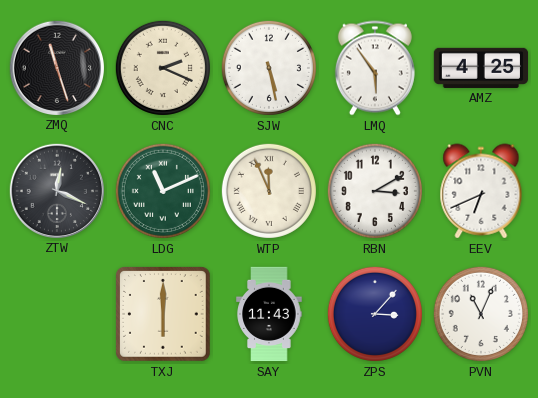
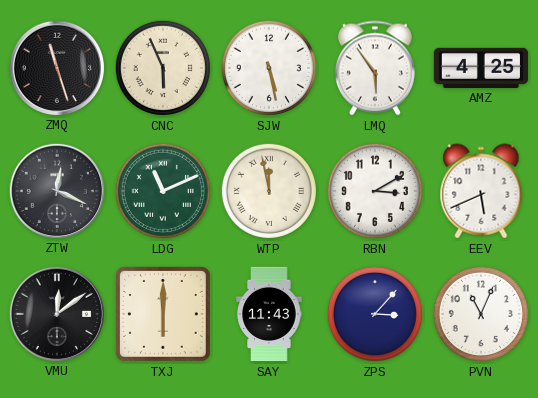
CNC: 2:19 -> 5:56 (163, 68)
WTP: 11:56 -> 11:58 (269, 191)
EEV: 6:41 -> 5:41 (481, 191)
VMU: none -> 12:09 (56, 313)
